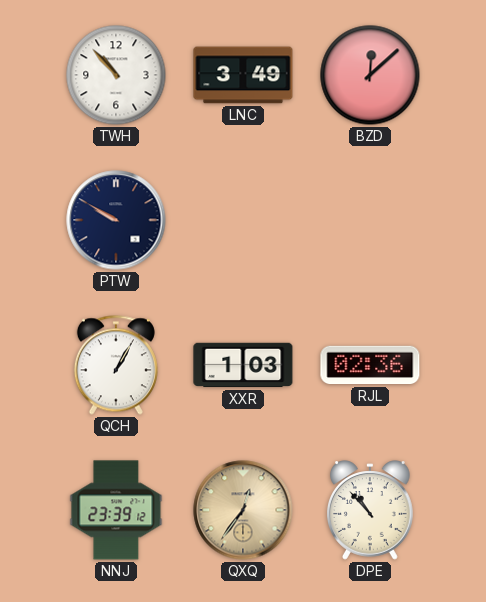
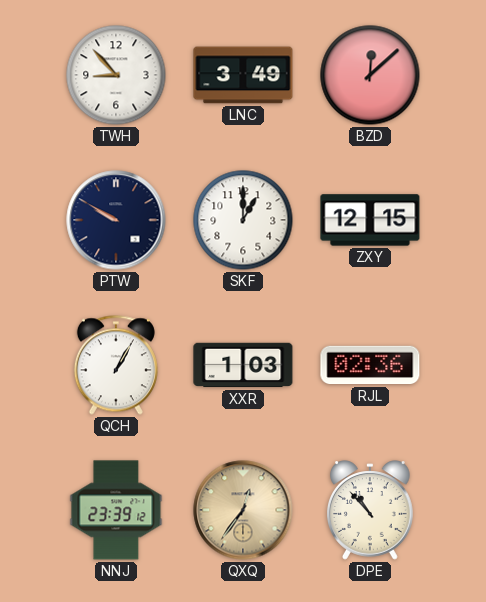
TWH: 10:53 -> 8:53 (116, 75)
SKF: none -> 1:00 (243, 220)
ZXY: none -> 12:15 (370, 220)
